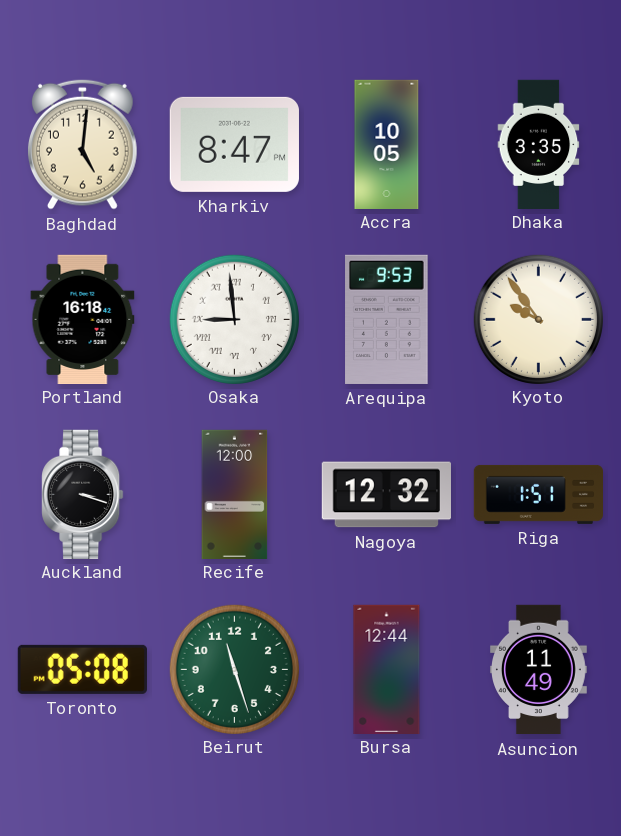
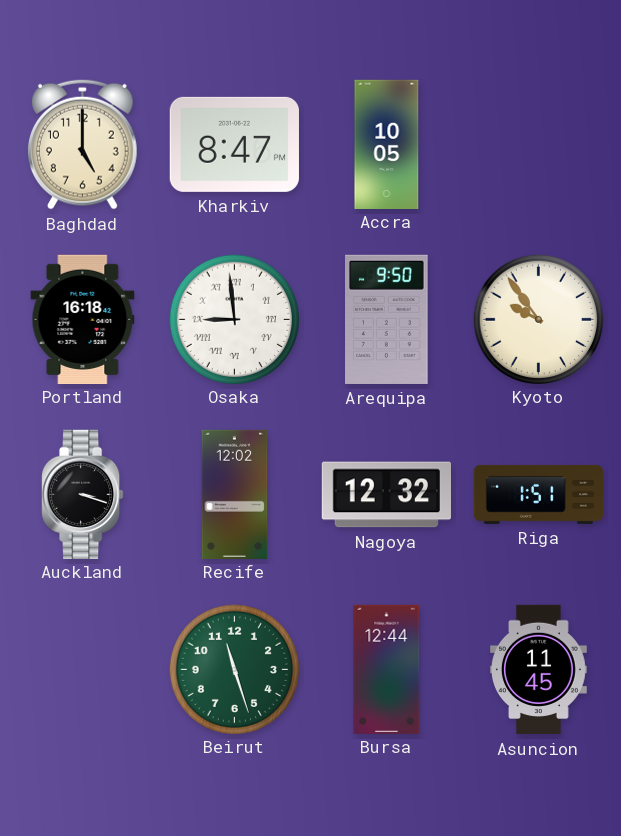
Baghdad: 5:01 -> 5:00 (82, 144)
Dhaka: 3:35 -> none (539, 144)
Arequipa: 9:53 -> 9:50 (387, 319)
Recife: 12:00 -> 12:02 (235, 494)
Toronto: 05:08 -> none (82, 669)
Asuncion: 11:49 -> 11:45 (539, 670)
